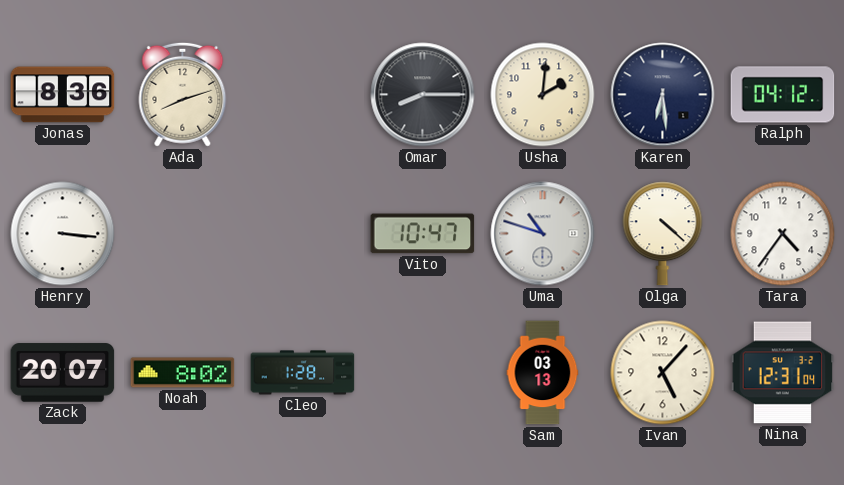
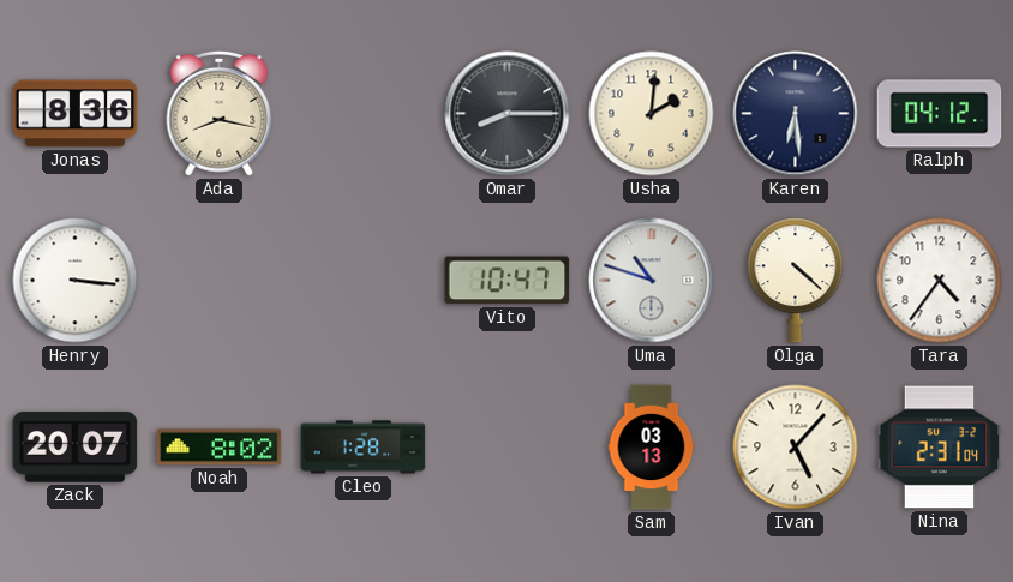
Ada: 8:12 -> 8:17 (220, 113)
Nina: 12:31 -> 2:31 (940, 448)
